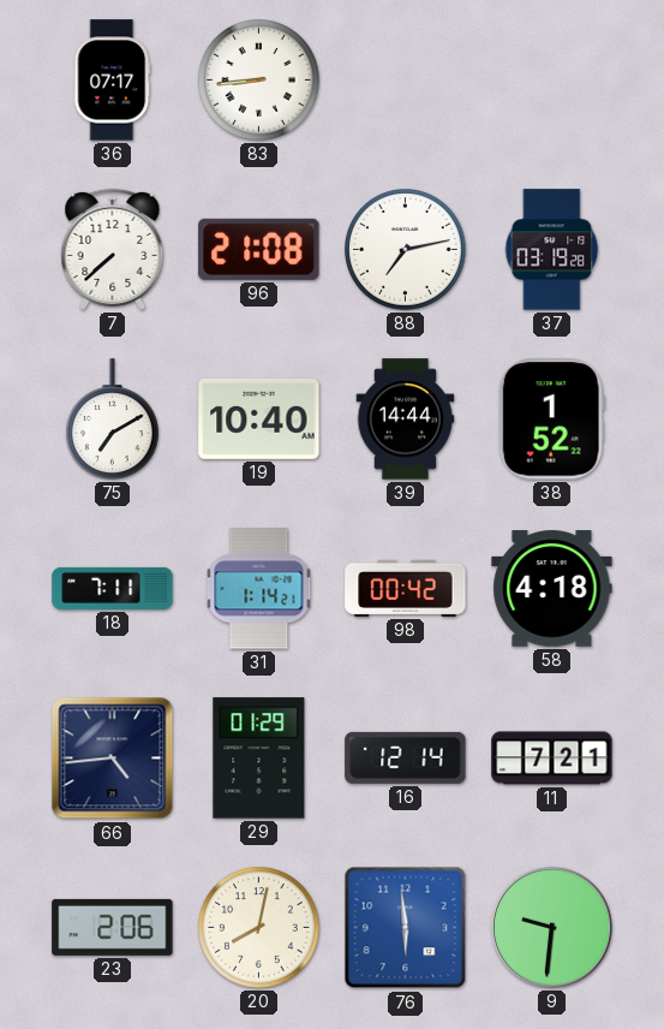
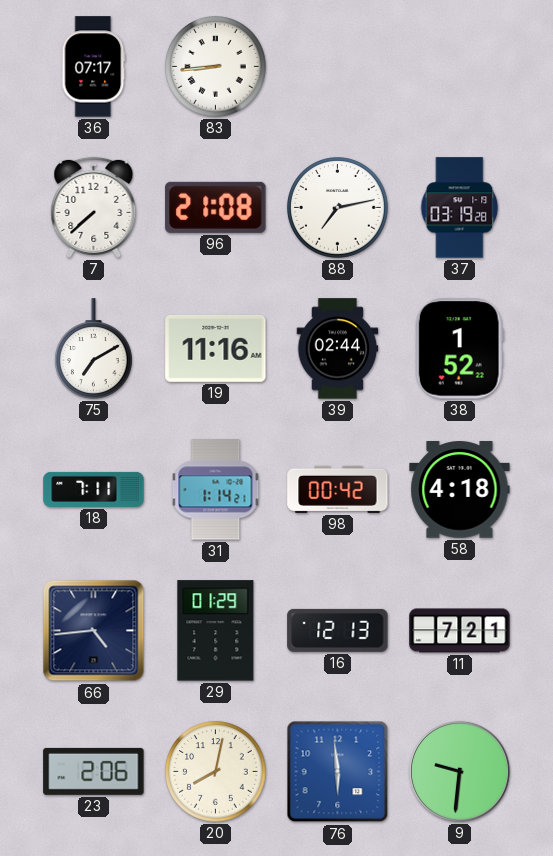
19: 10:40 -> 11:16 (216, 348)
39: 14:44 -> 02:44 (338, 349)
16: 12:14 -> 12:13 (338, 630)
